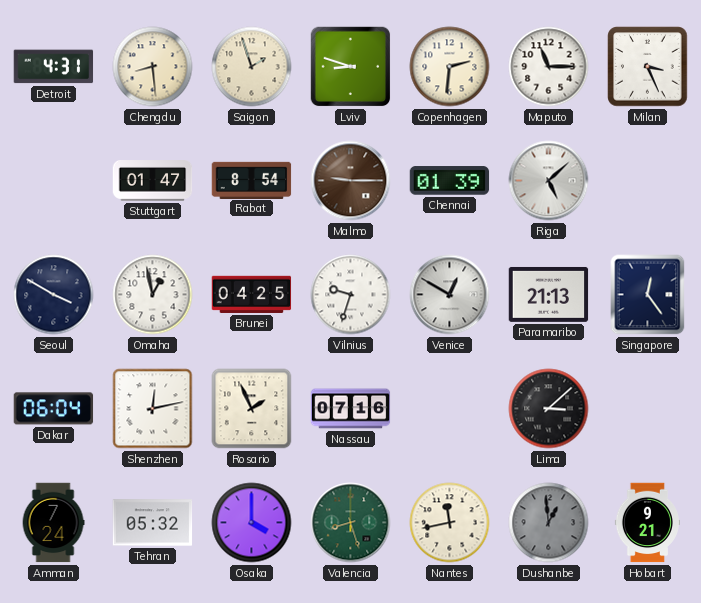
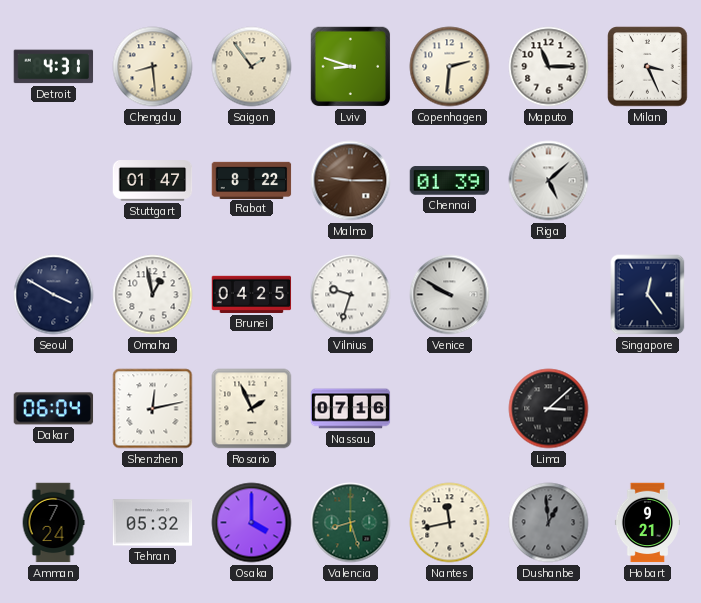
Saigon: 1:57 -> 1:54 (252, 67)
Rabat: 8:54 -> 8:22 (252, 180)
Venice: 12:50 -> 9:50 (450, 295)
Paramaribo: 21:13 -> none (549, 294)
